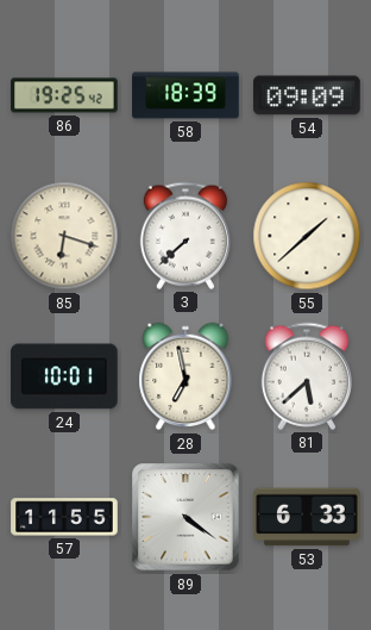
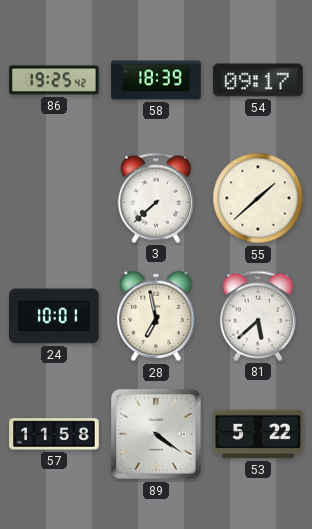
54: 09:09 -> 09:17 (259, 80)
85: 6:18 -> none (64, 236)
57: 11:55 -> 11:58 (54, 434)
53: 6:33 -> 5:22 (258, 434)
